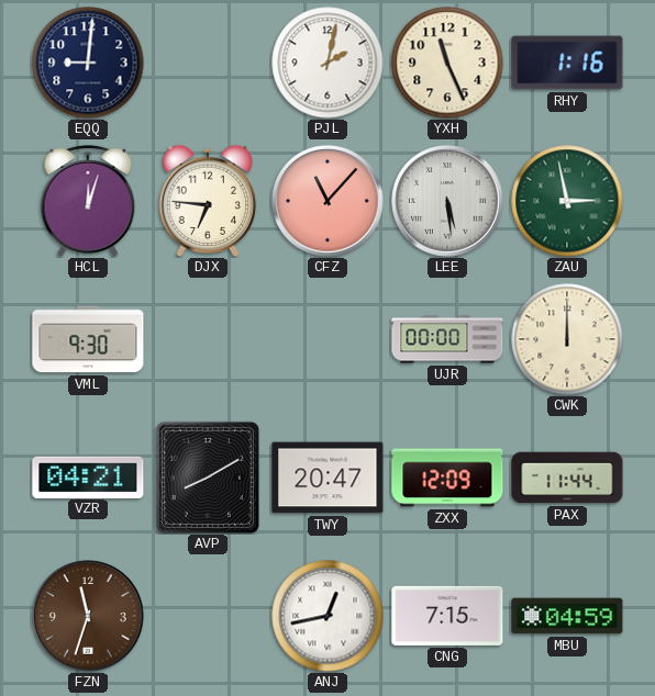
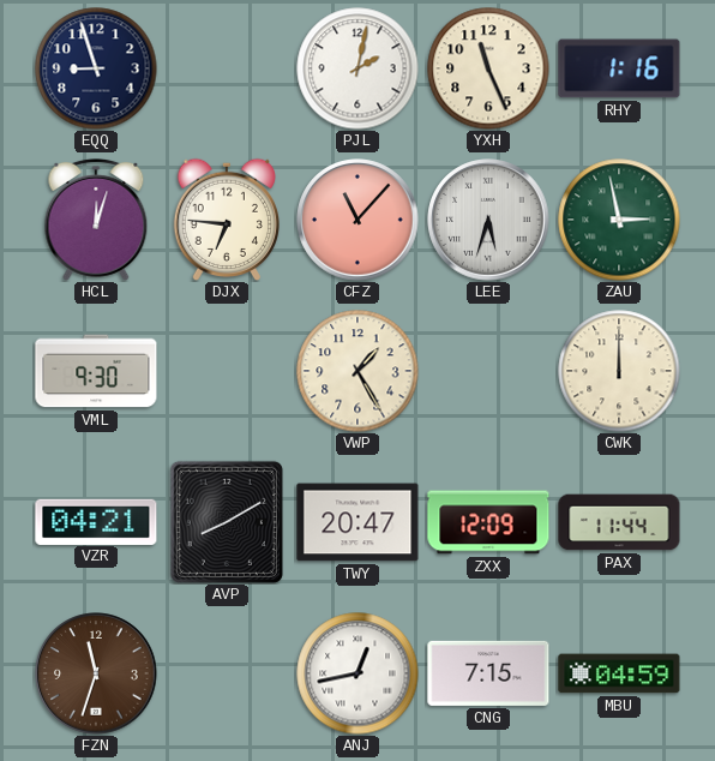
EQQ: 9:01 -> 8:57 (96, 68)
LEE: 5:29 -> 5:33 (488, 220)
VWP: none -> 1:25 (357, 371)
UJR: 00:00 -> none (447, 339)
